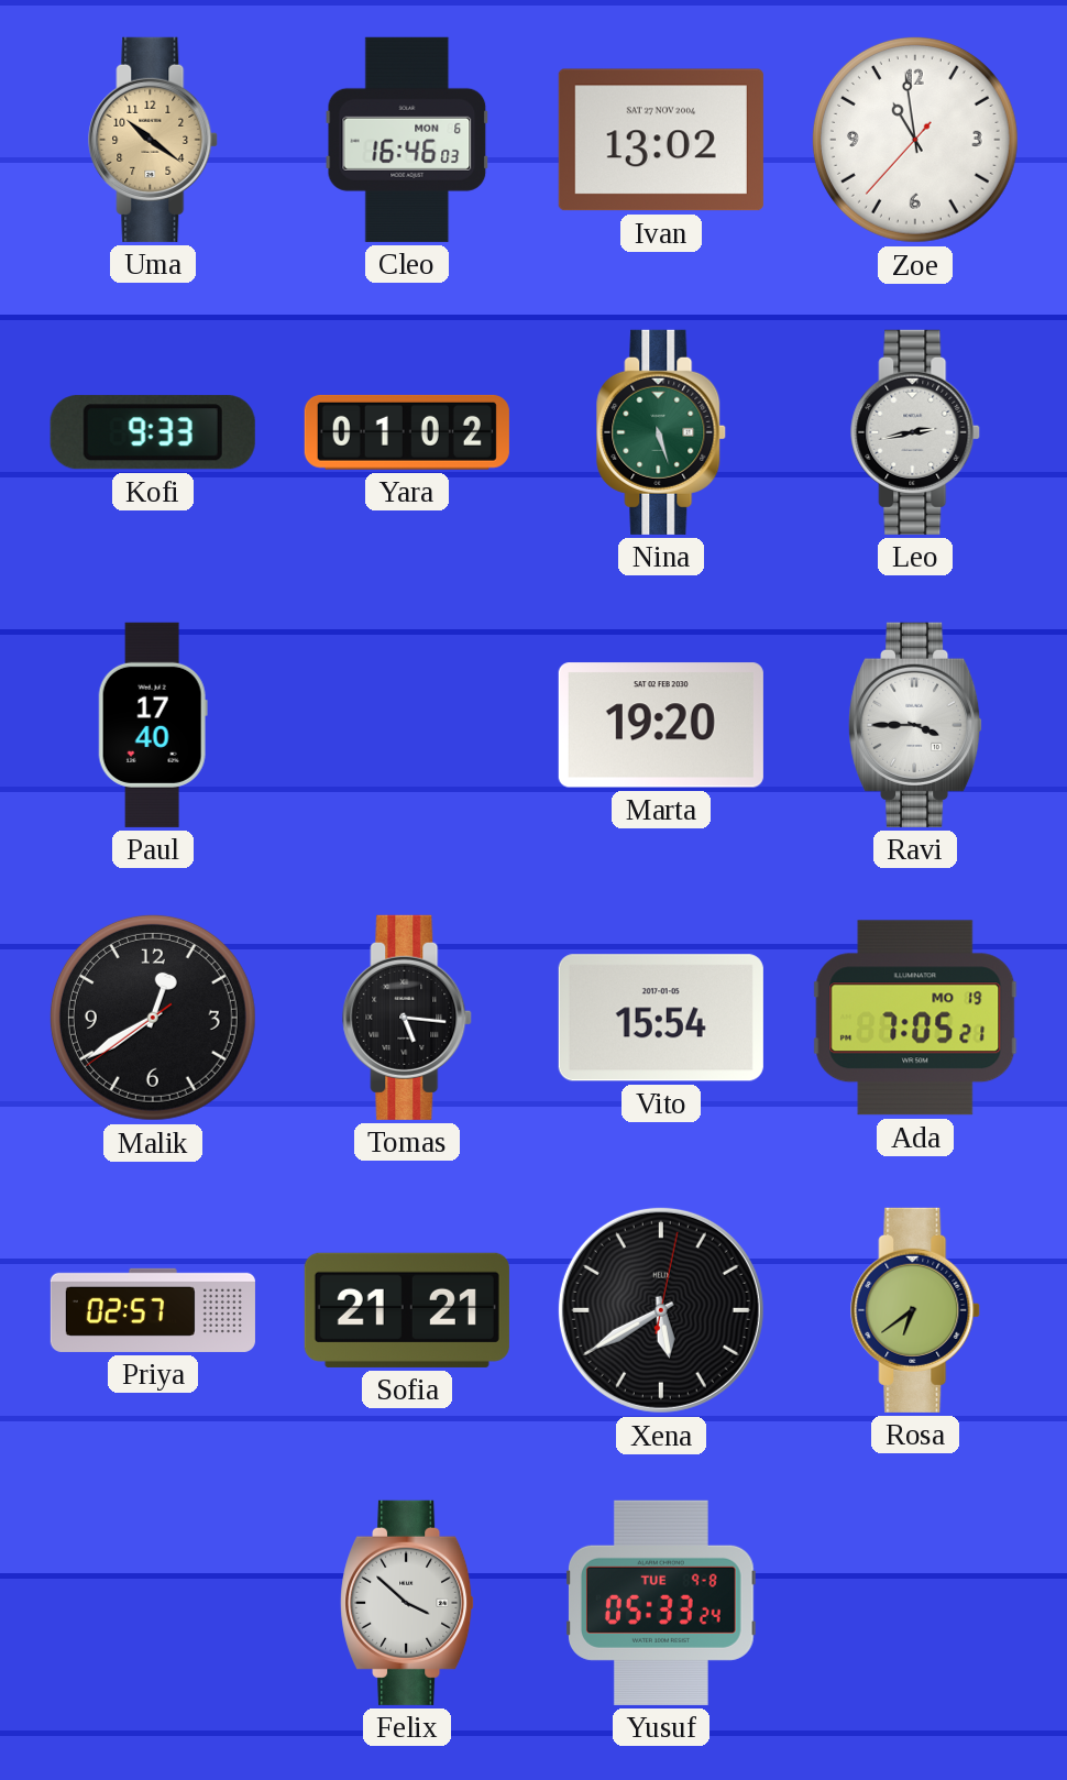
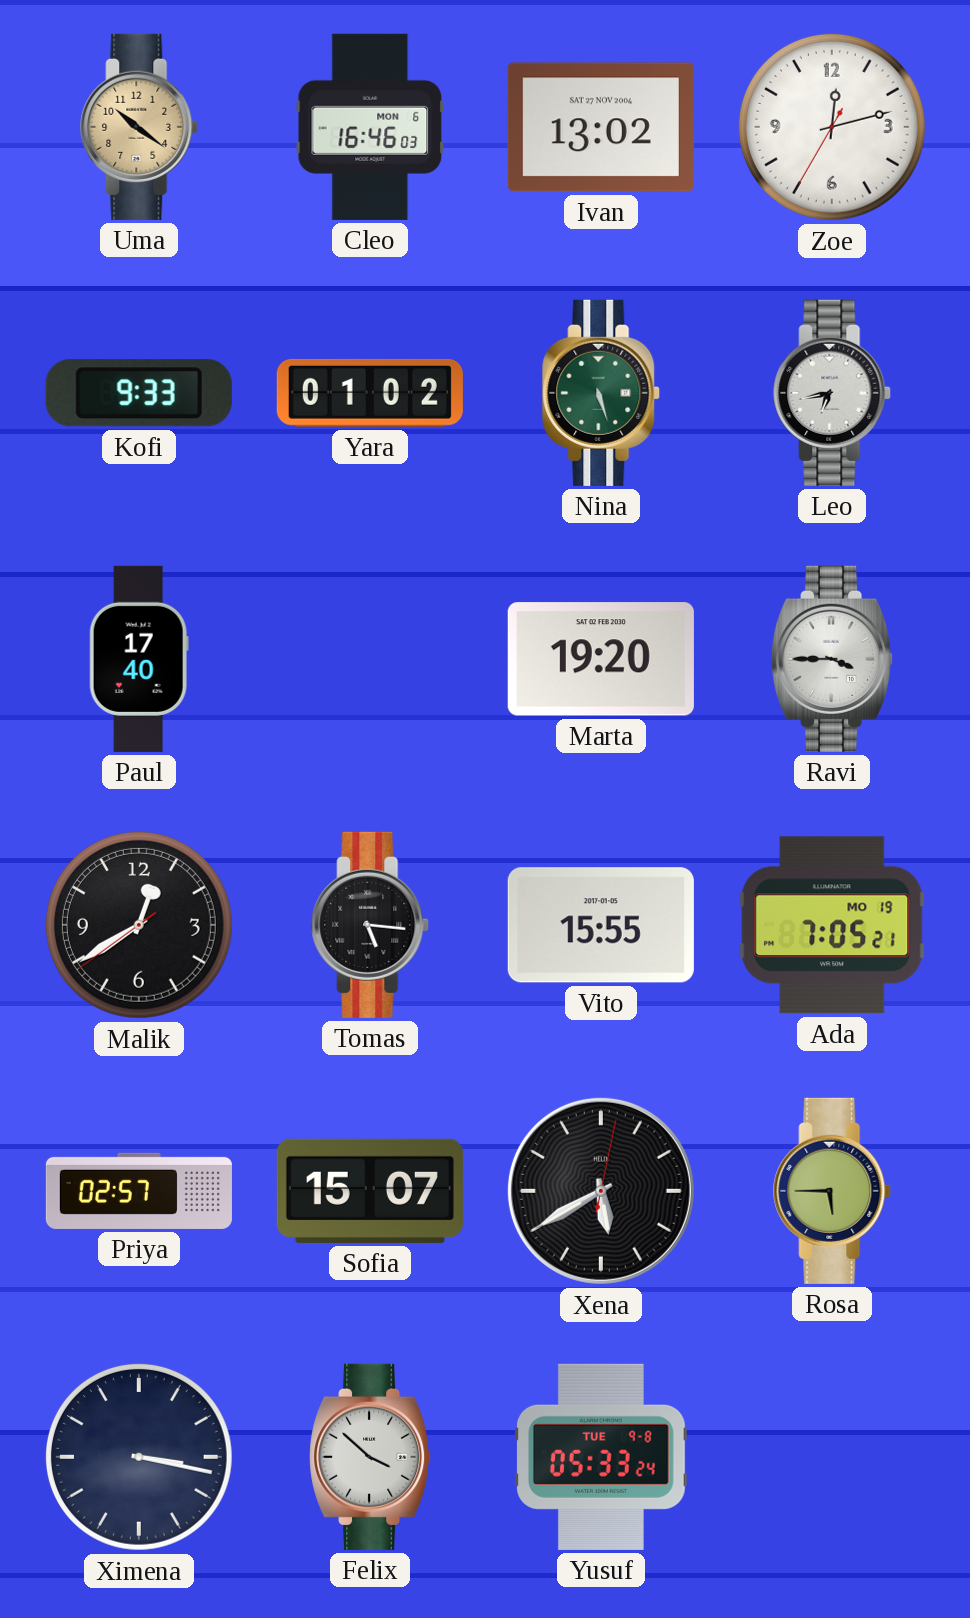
Zoe: 10:58 -> 12:12 (832, 127)
Leo: 2:43 -> 6:43 (833, 393)
Vito: 15:54 -> 15:55 (601, 925)
Sofia: 21:21 -> 15:07 (370, 1191)
Rosa: 6:39 -> 5:45 (833, 1191)
Ximena: none -> 3:17 (139, 1457)
